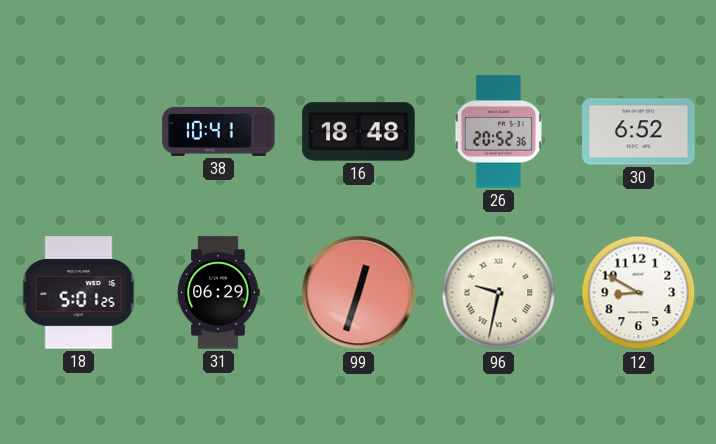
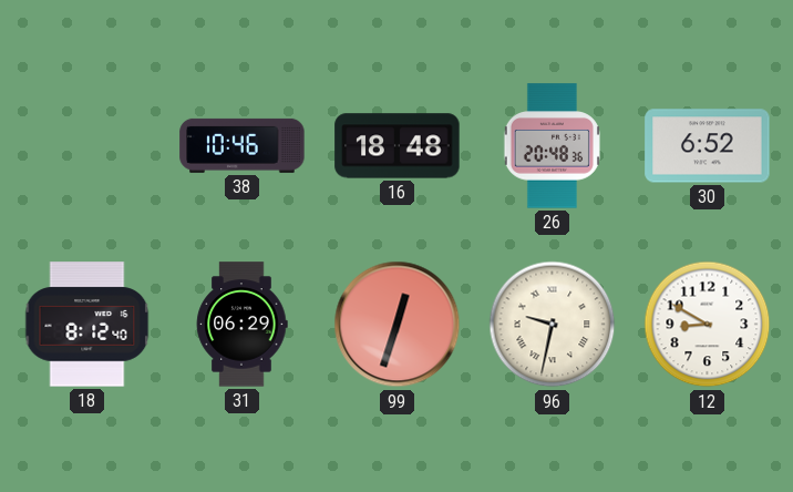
38: 10:41 -> 10:46 (243, 145)
26: 20:52 -> 20:48 (552, 146)
18: 5:01 -> 8:12 (87, 325)
